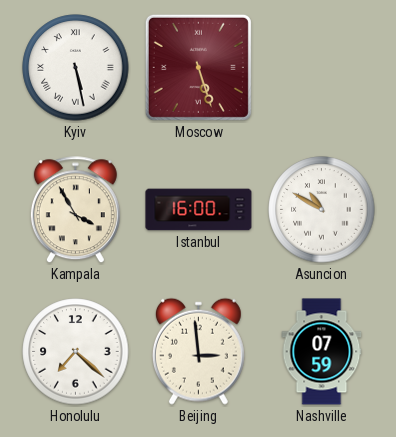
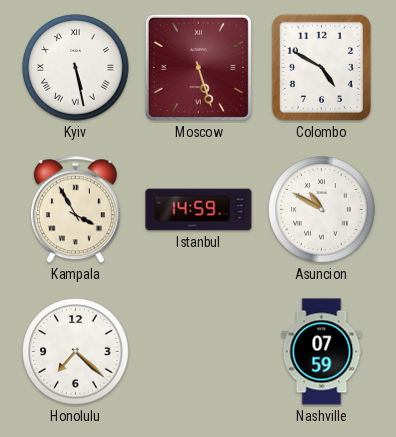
Colombo: none -> 4:50 (321, 67)
Istanbul: 16:00 -> 14:59 (199, 210)
Beijing: 2:59 -> none (198, 351)
